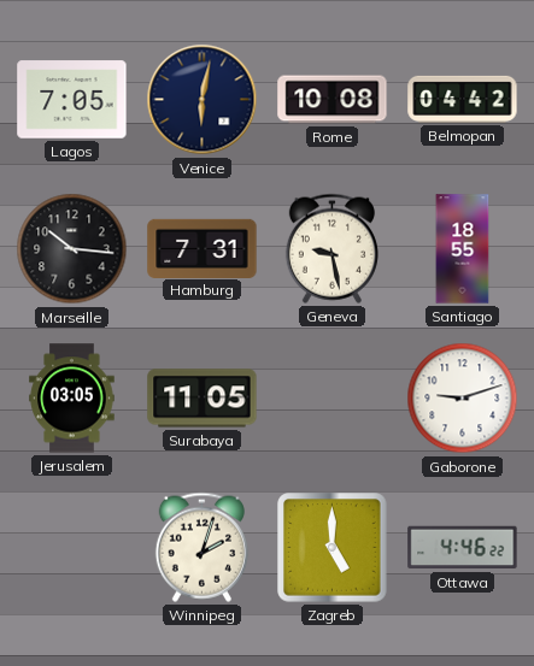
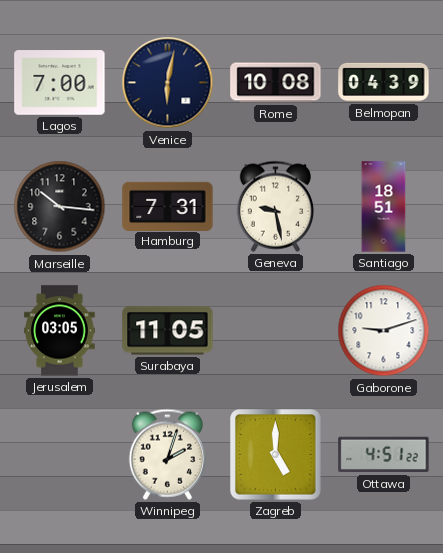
Lagos: 7:05 -> 7:00 (60, 83)
Belmopan: 04:42 -> 04:39 (384, 82)
Santiago: 18:55 -> 18:51 (384, 207)
Ottawa: 4:46 -> 4:51 (384, 455)
